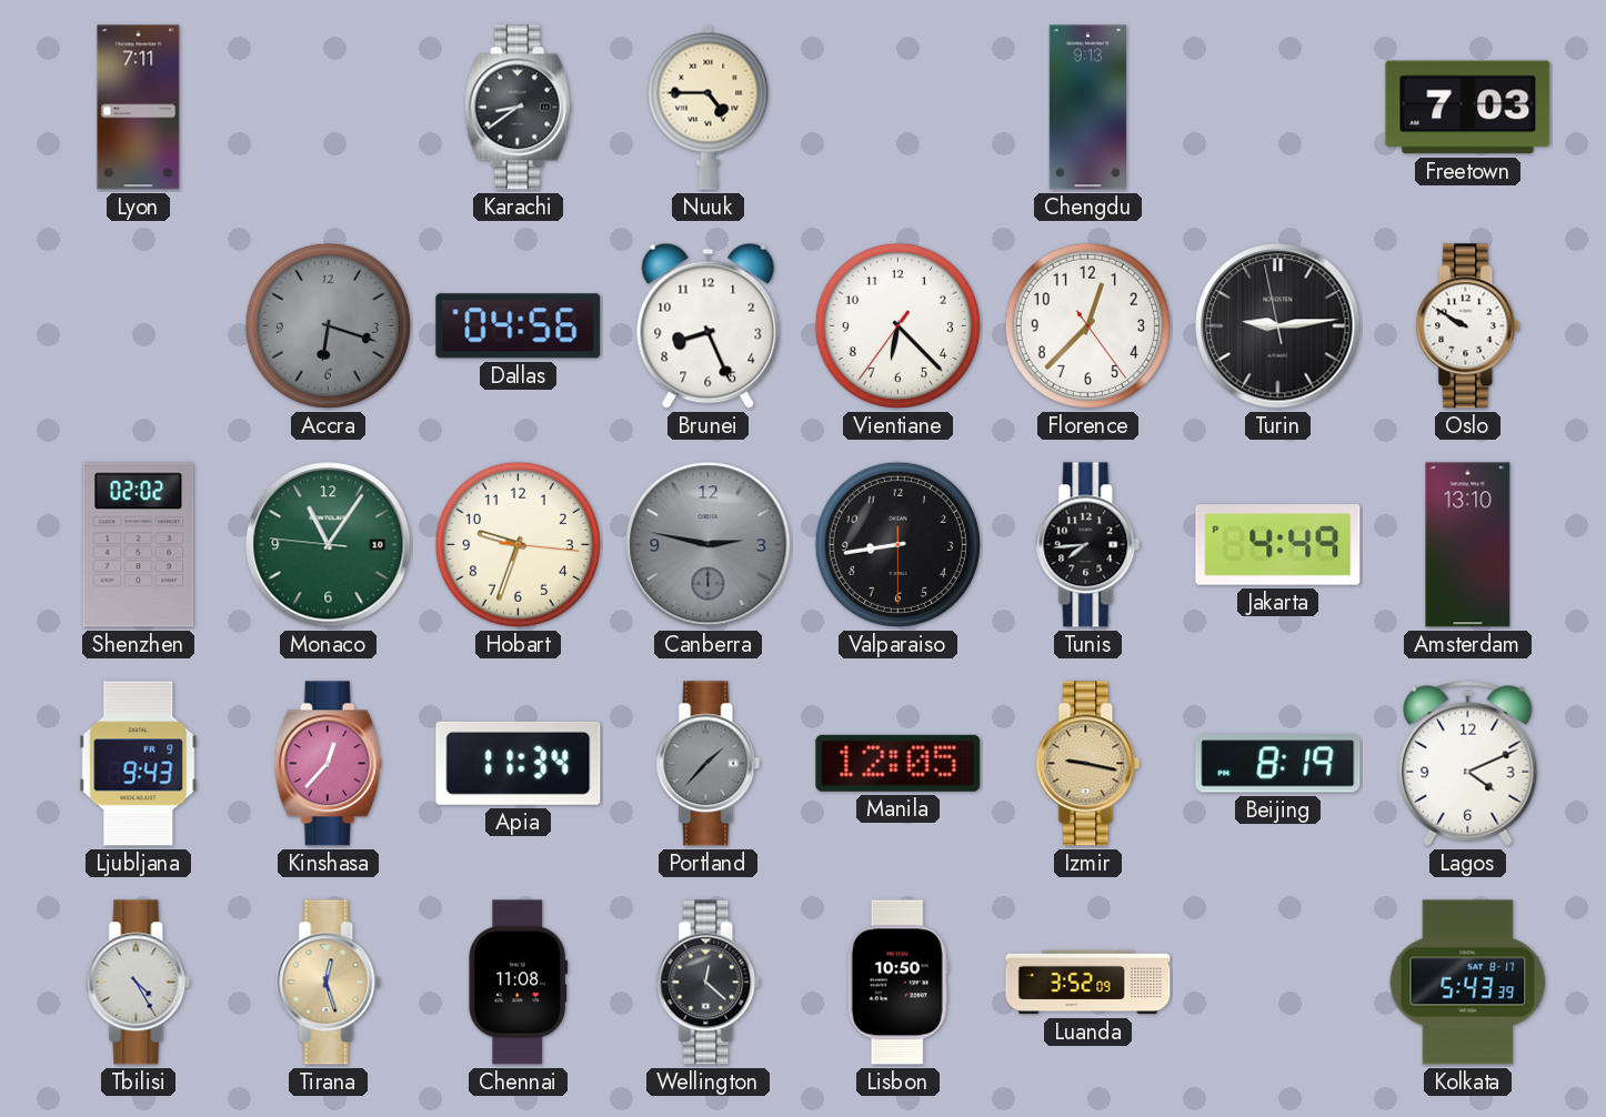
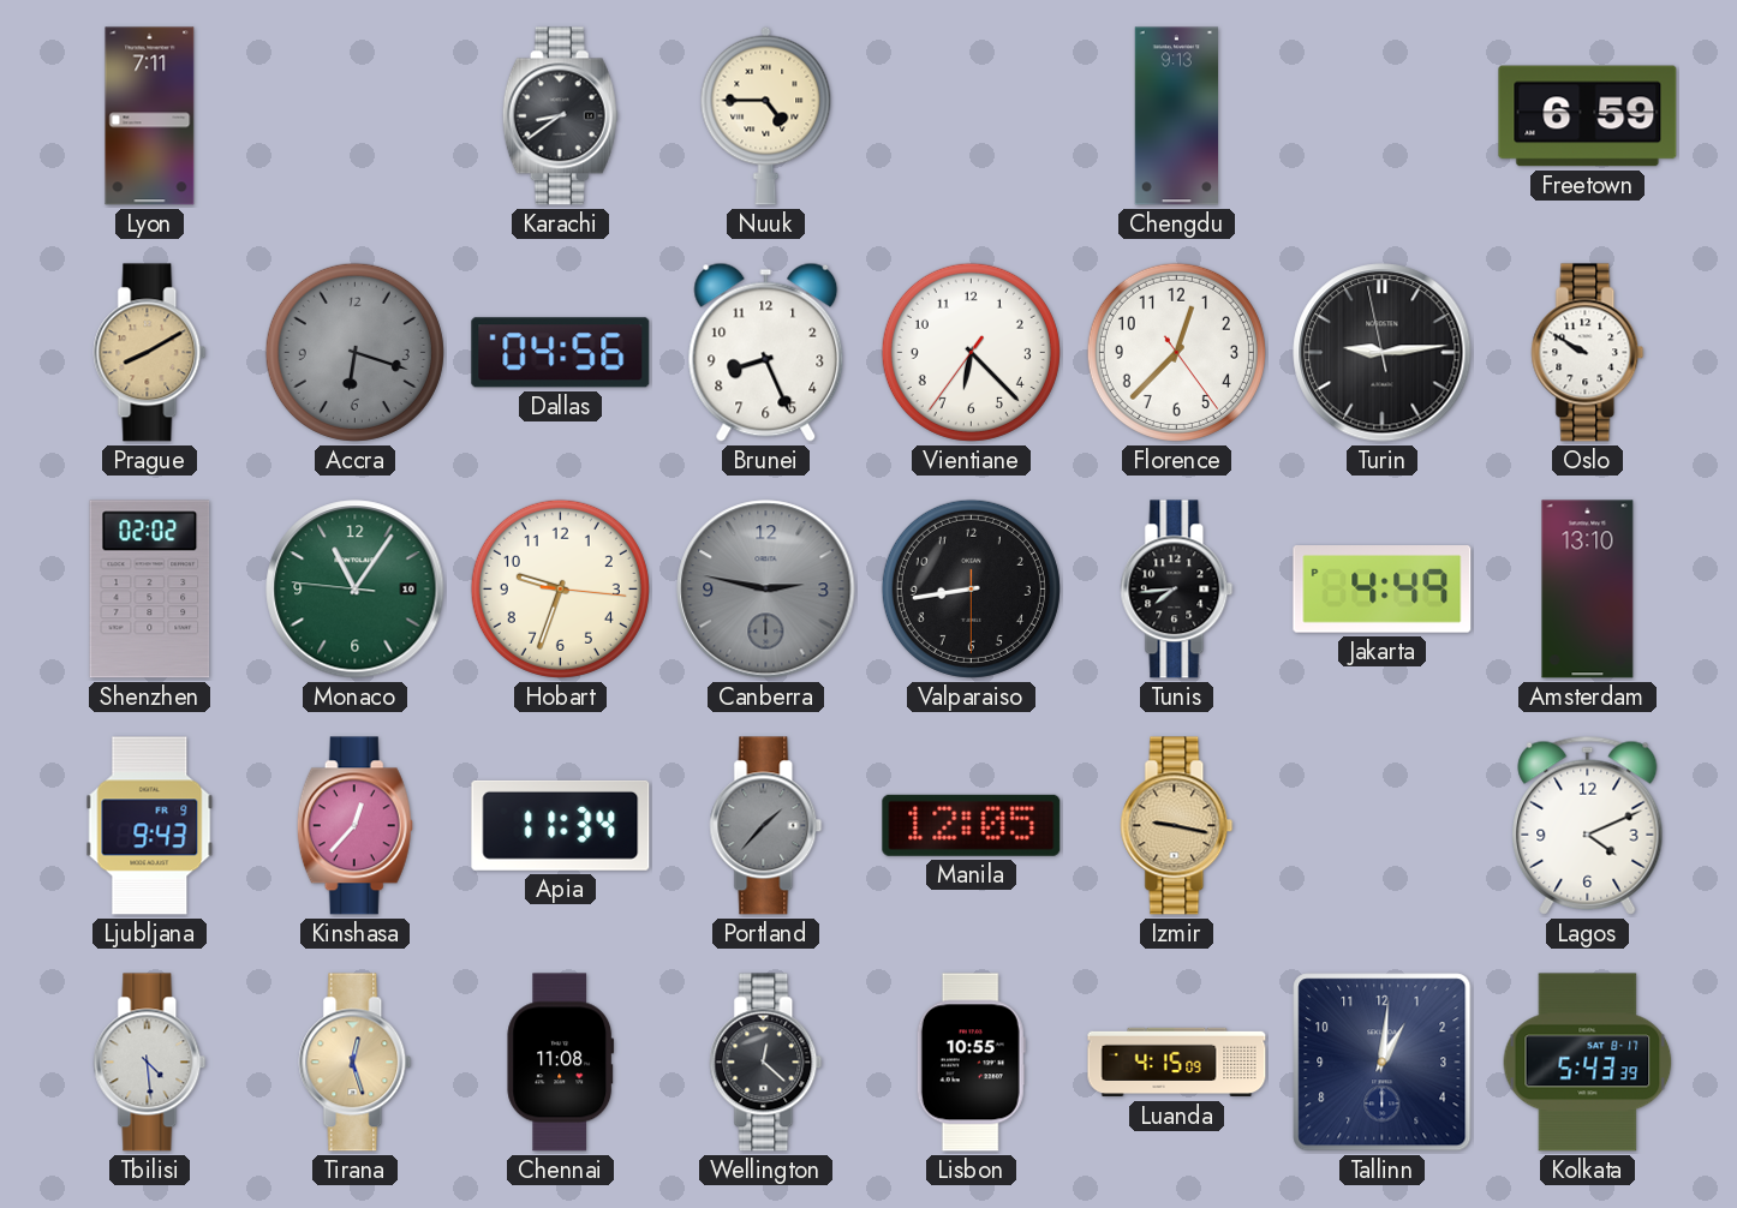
Freetown: 7:03 -> 6:59 (1588, 116)
Prague: none -> 8:10 (150, 353)
Beijing: 8:19 -> none (1278, 764)
Tbilisi: 4:25 -> 4:29 (150, 1063)
Lisbon: 10:50 -> 10:55 (971, 1063)
Luanda: 3:52 -> 4:15 (1177, 1063)
Tallinn: none -> 1:01 (1383, 1063)
